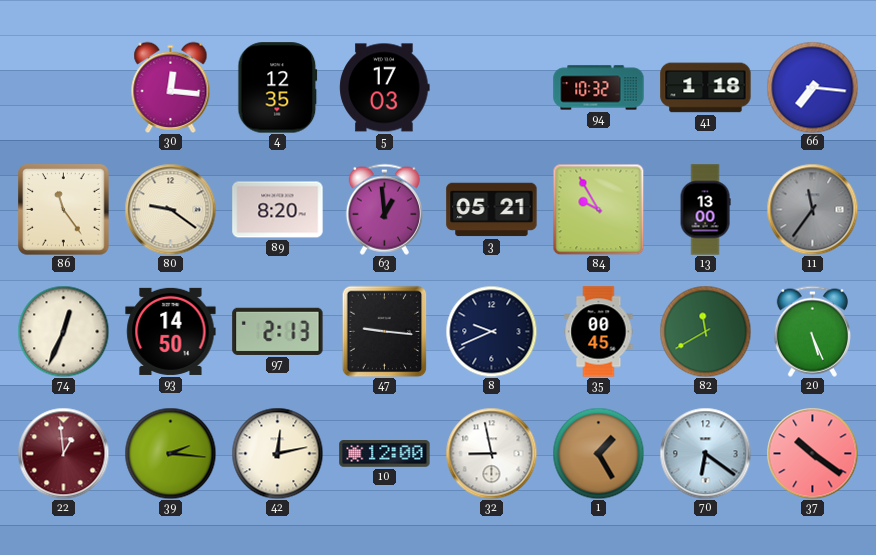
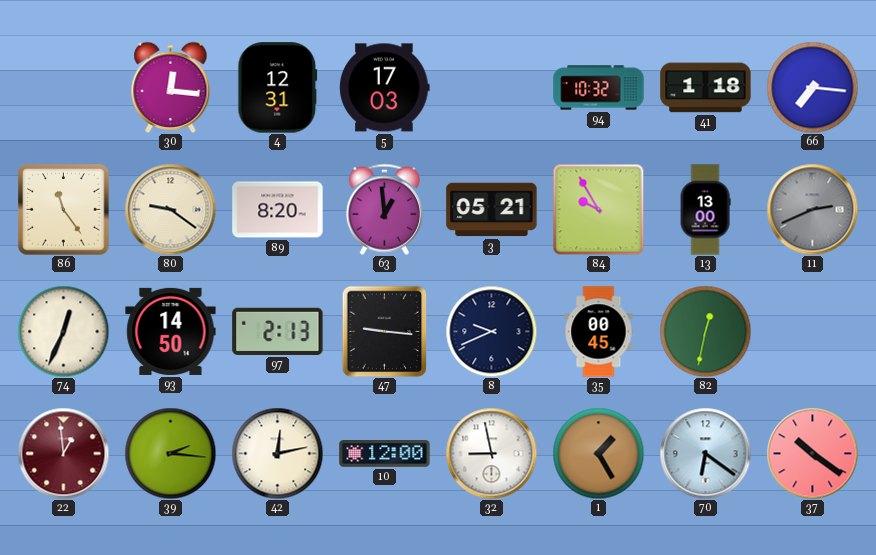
4: 12:35 -> 12:31 (278, 88)
11: 11:36 -> 2:41 (812, 209)
82: 11:40 -> 12:32 (705, 331)
20: 5:26 -> none (812, 331)
